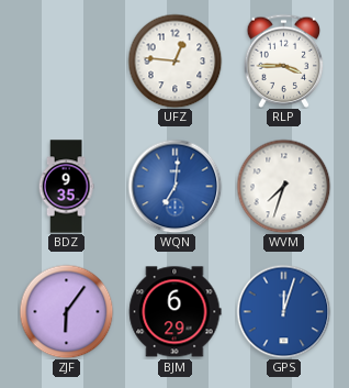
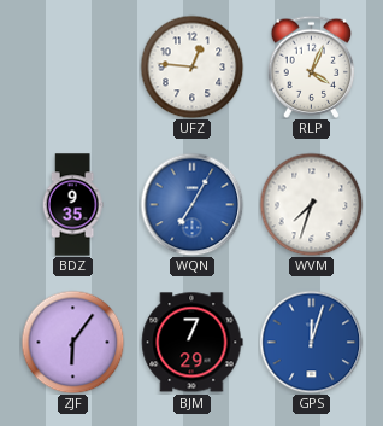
RLP: 3:45 -> 4:04 (312, 66)
WQN: 7:01 -> 7:05 (191, 204)
BJM: 6:29 -> 7:29 (193, 343)
